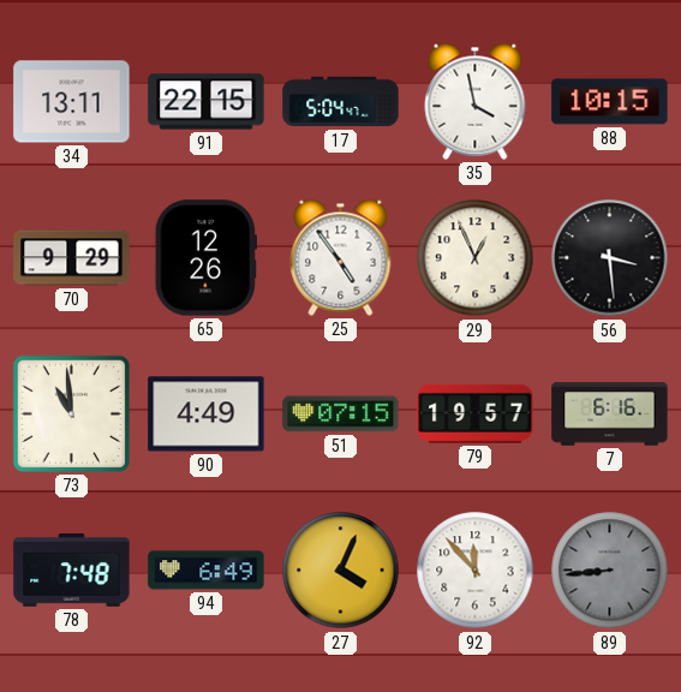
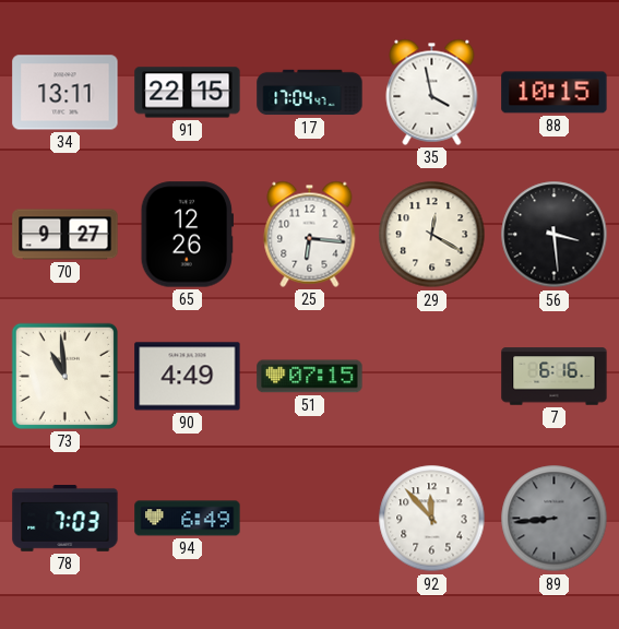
17: 5:04 -> 17:04 (310, 93)
70: 9:29 -> 9:27 (66, 235)
25: 4:54 -> 6:16 (310, 234)
29: 12:56 -> 12:20 (432, 235)
79: 19:57 -> none (476, 413)
78: 7:48 -> 7:03 (66, 519)
27: 4:04 -> none (341, 571)
